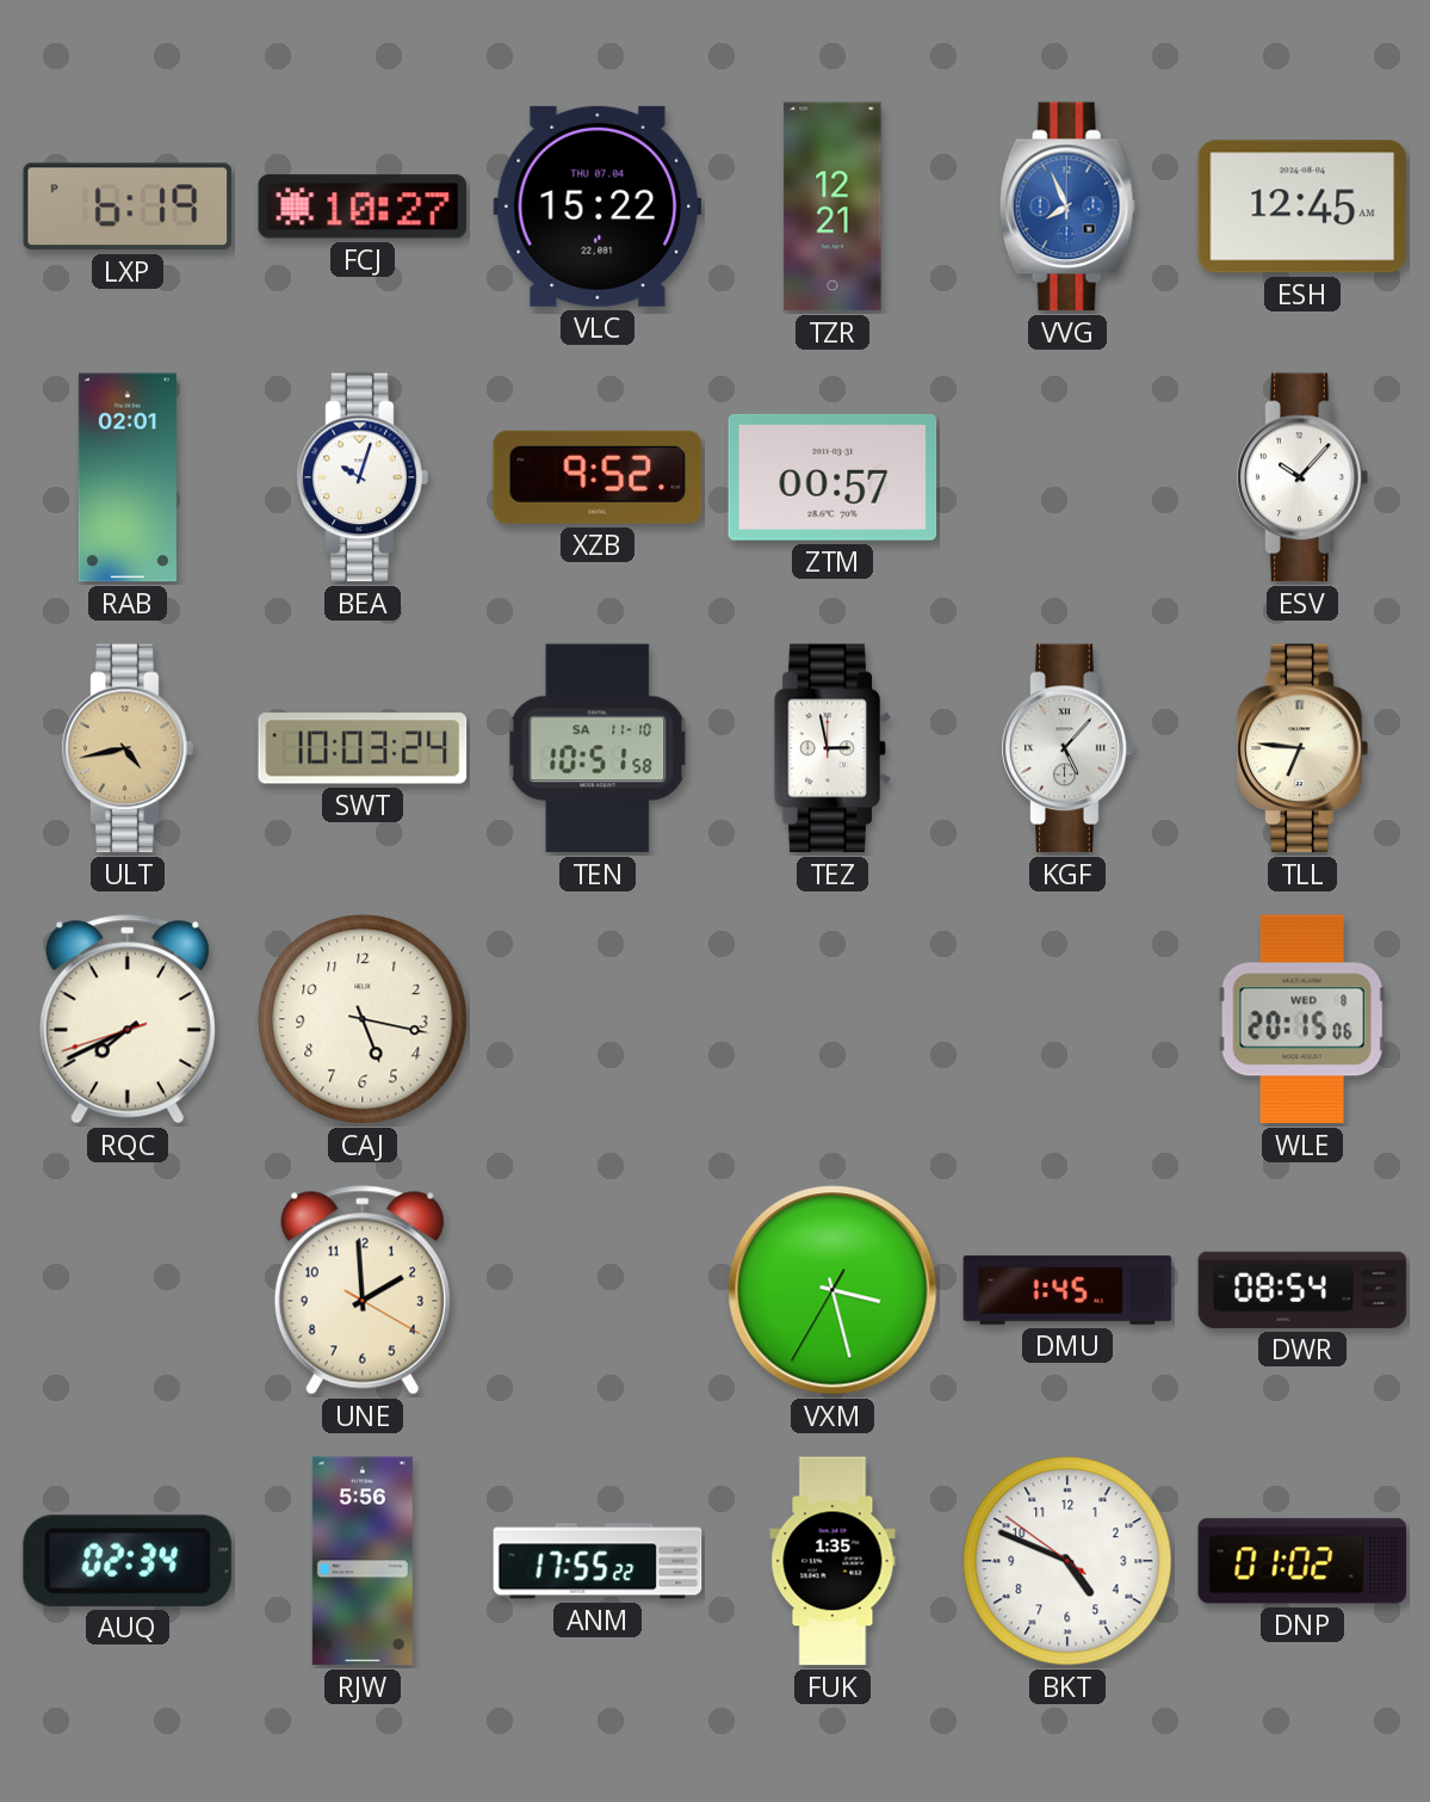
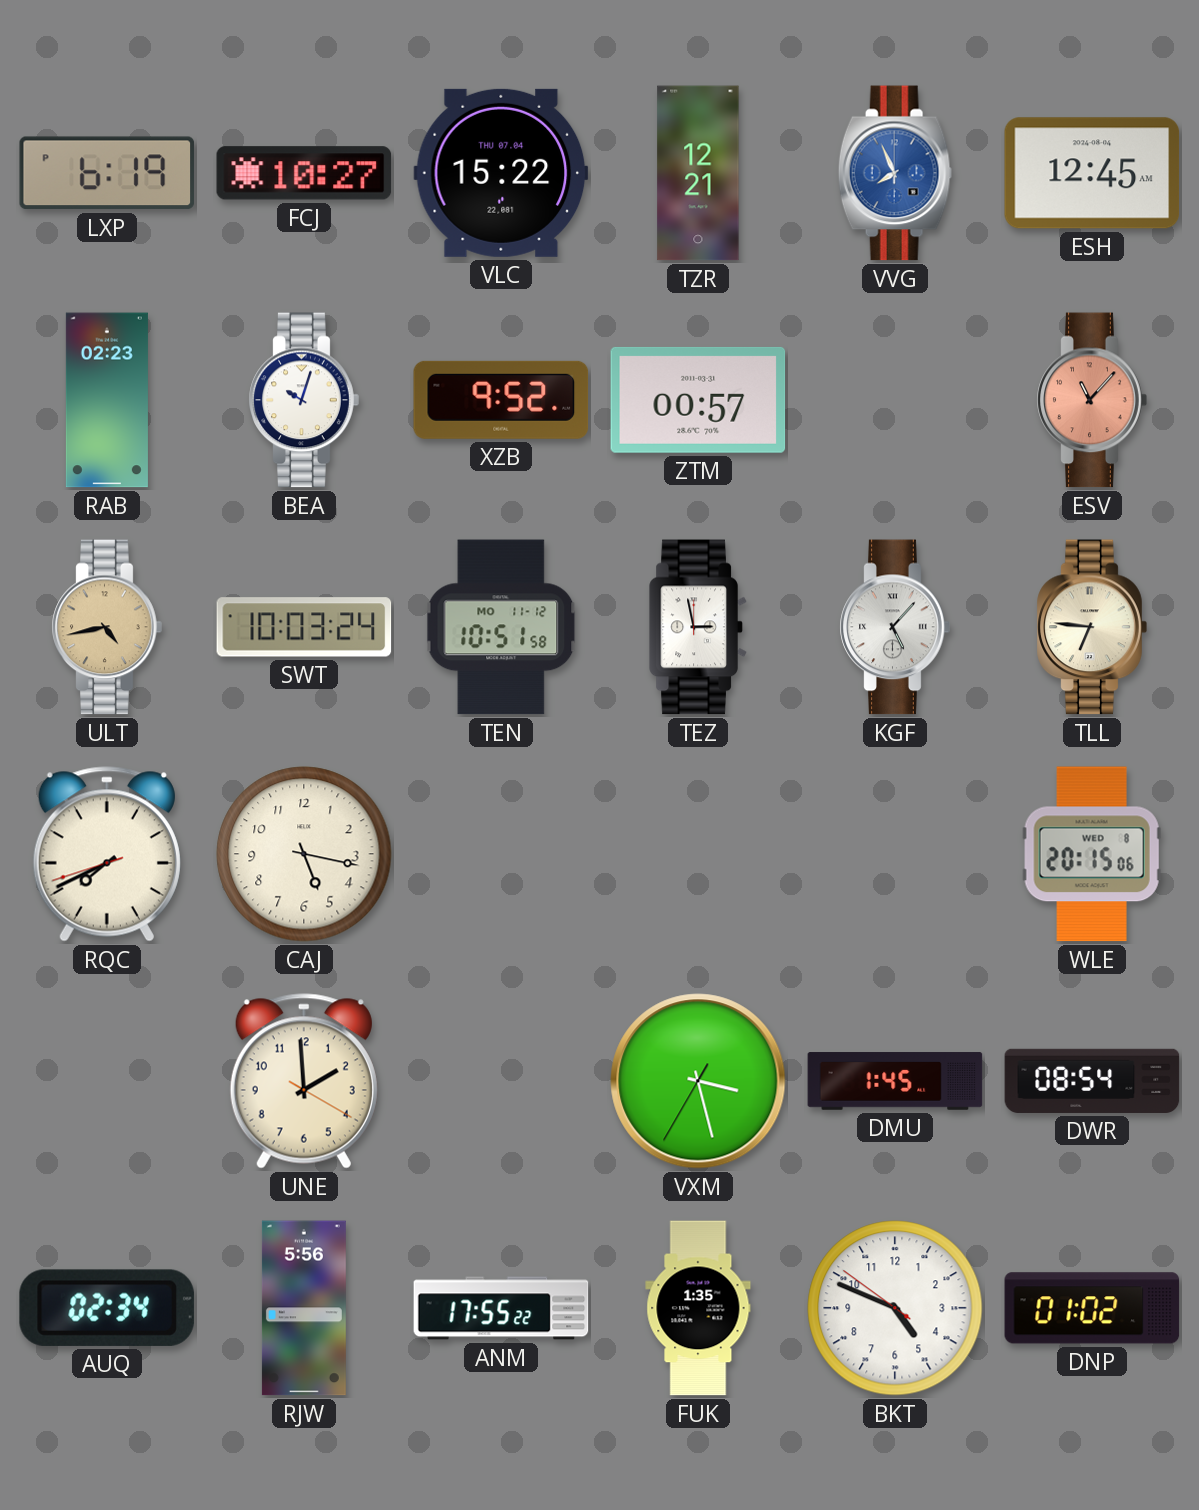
RAB: 02:01 -> 02:23 (107, 400)
ESV: 10:07 -> 11:07 (1092, 400)
ESV dial: white -> salmon (1092, 400)
TEN date: SA 11-10 -> MO 11-12 (501, 627)
